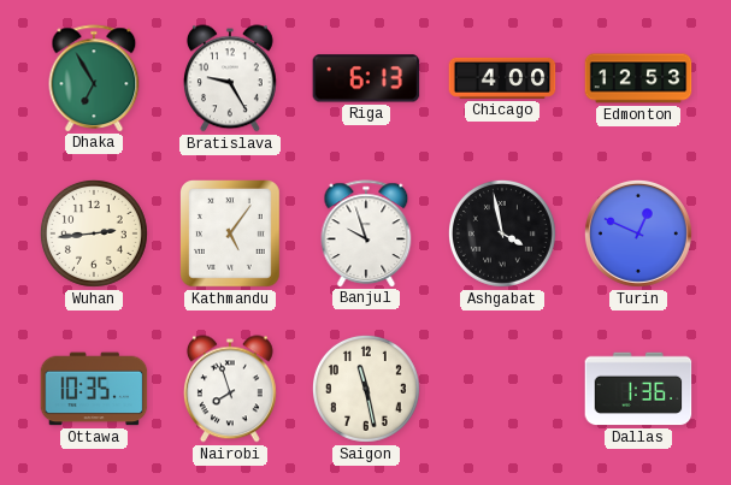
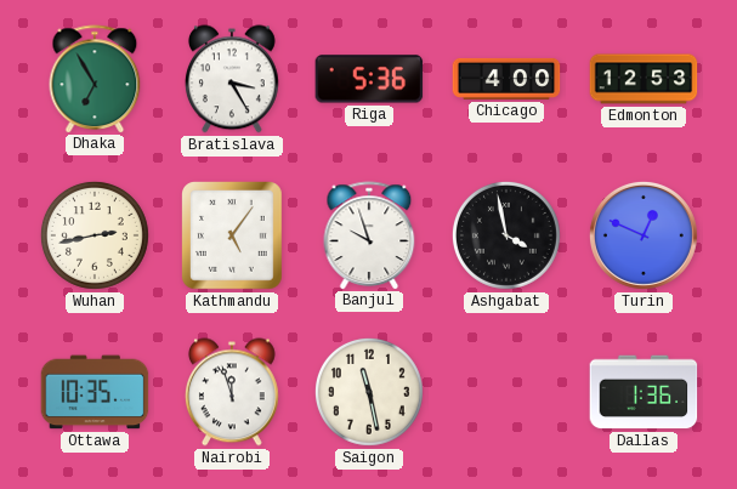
Bratislava: 9:25 -> 3:25 (232, 79)
Riga: 6:13 -> 5:36 (369, 79)
Wuhan: 2:44 -> 2:43 (95, 235)
Nairobi: 7:57 -> 11:57 (232, 392)
